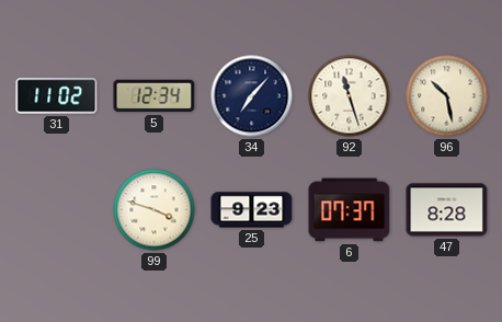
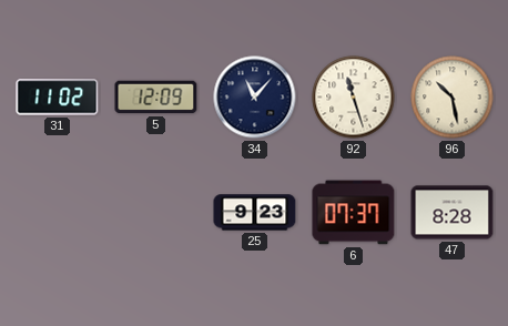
5: 12:34 -> 12:09 (156, 98)
34: 7:07 -> 11:07 (255, 98)
99: 3:48 -> none (155, 210)
